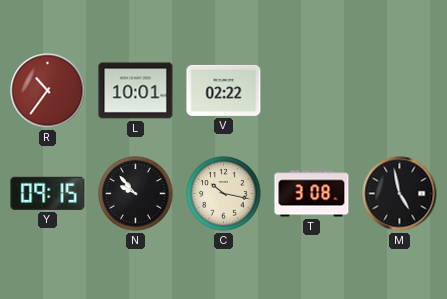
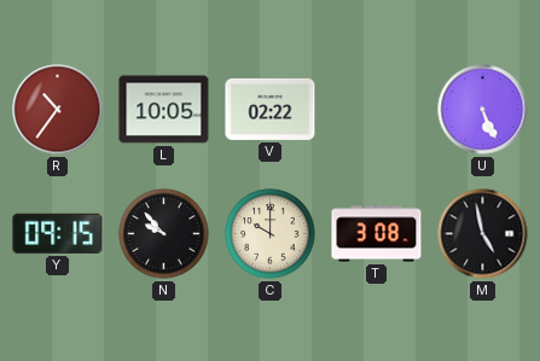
L: 10:01 -> 10:05 (164, 110)
U: none -> 5:26 (483, 110)
C: 10:17 -> 10:00 (271, 234)
